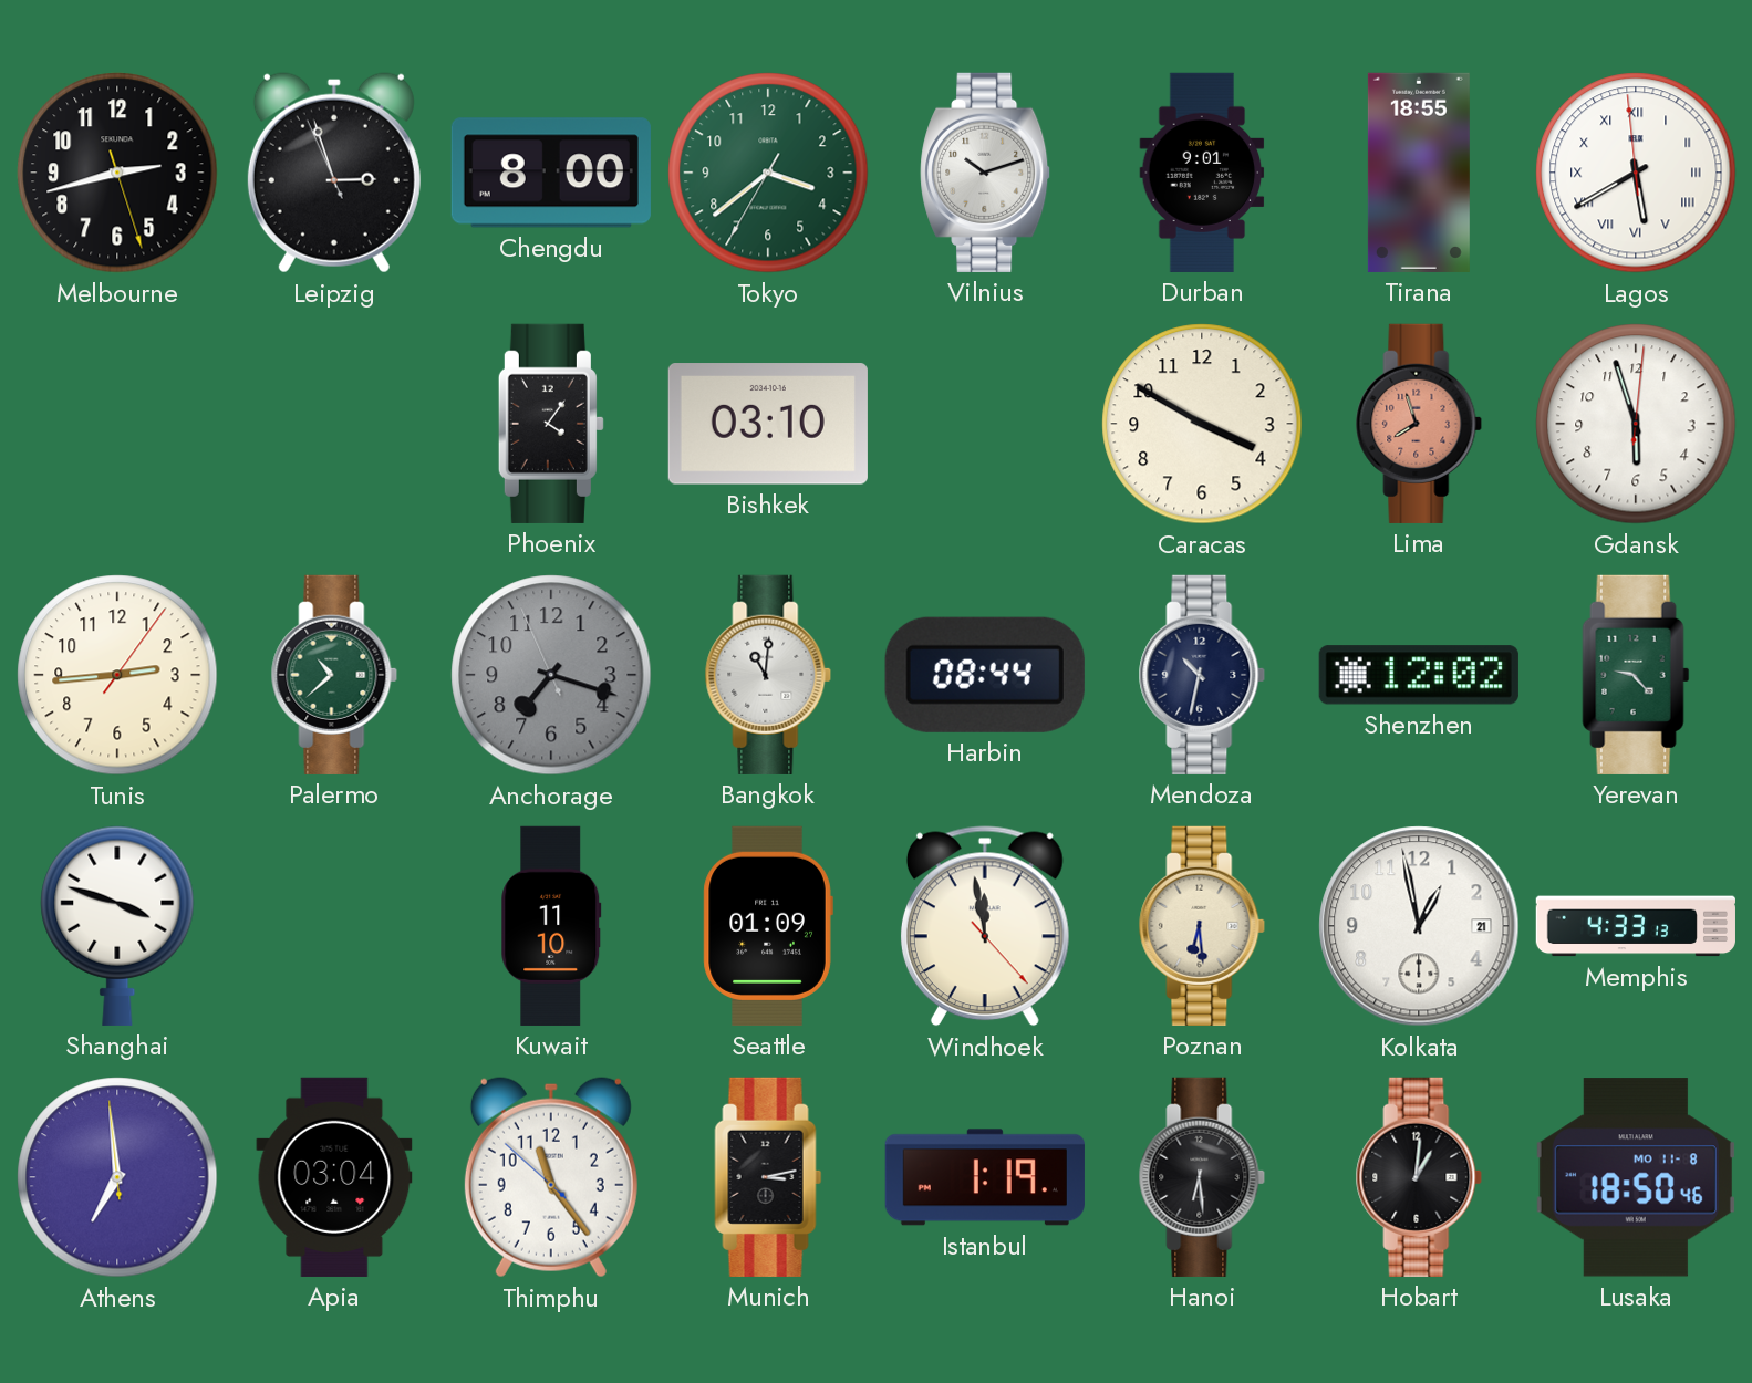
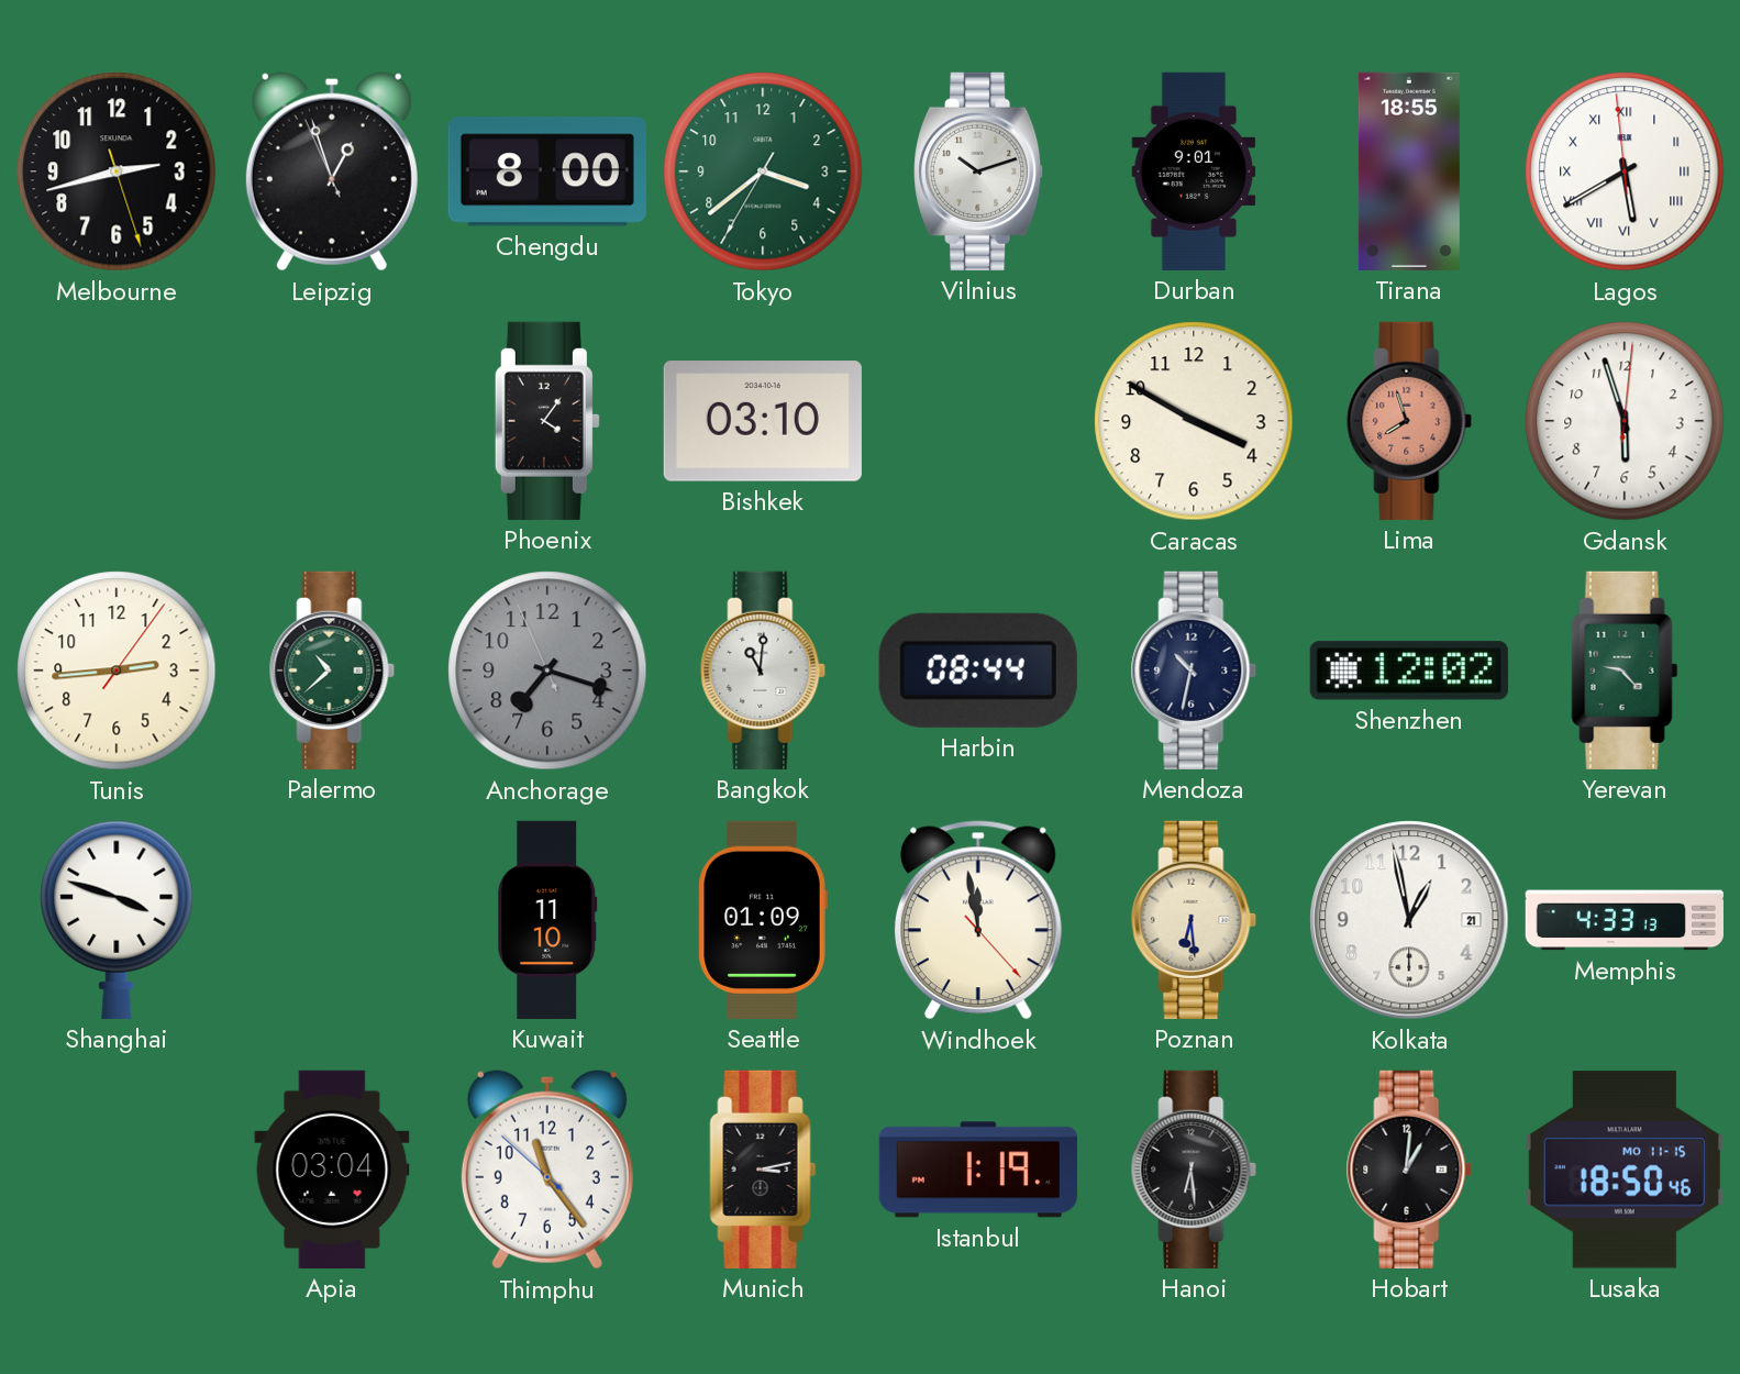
Leipzig: 2:56 -> 12:56 (332, 171)
Athens: 6:58 -> none (117, 1177)
Lusaka date: MO 11-8 -> MO 11-15 (1625, 1170)
